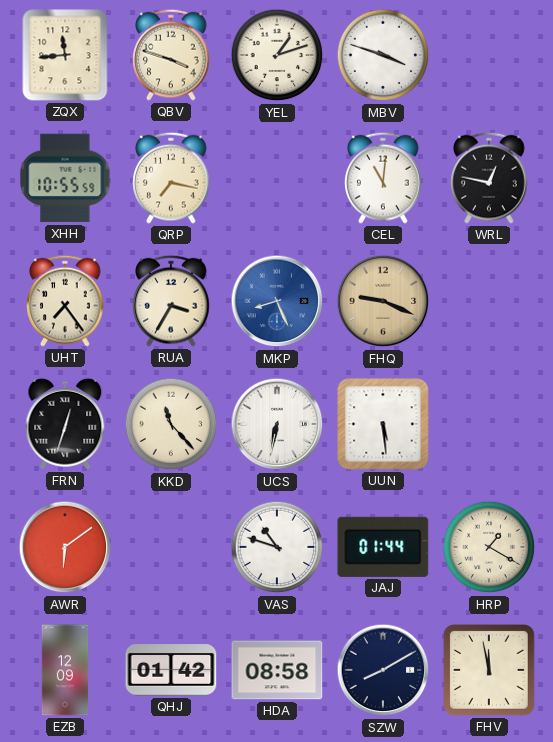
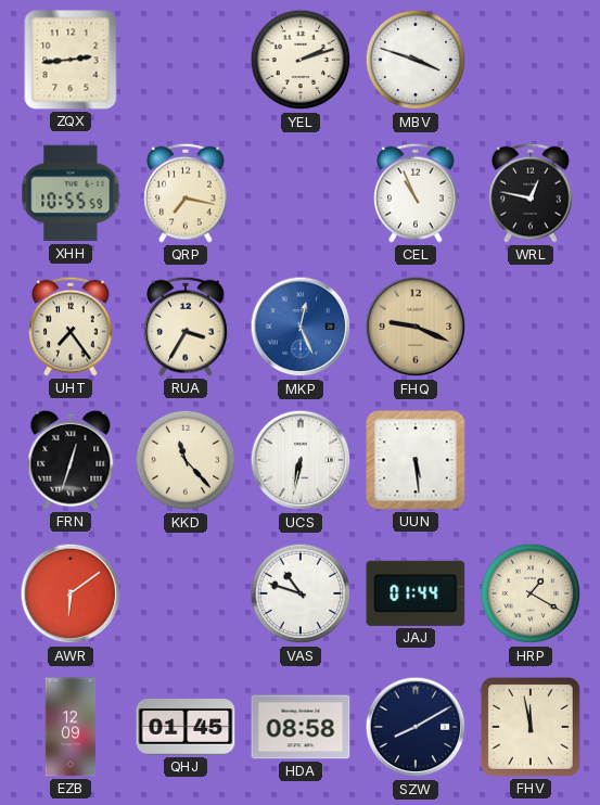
ZQX: 11:44 -> 2:44 (71, 60)
QBV: 3:48 -> none (171, 55)
YEL: 1:12 -> 2:12 (301, 60)
CEL: 11:01 -> 10:56 (416, 193)
MKP: 8:26 -> 12:26 (301, 327)
QHJ: 01:42 -> 01:45 (186, 727)
